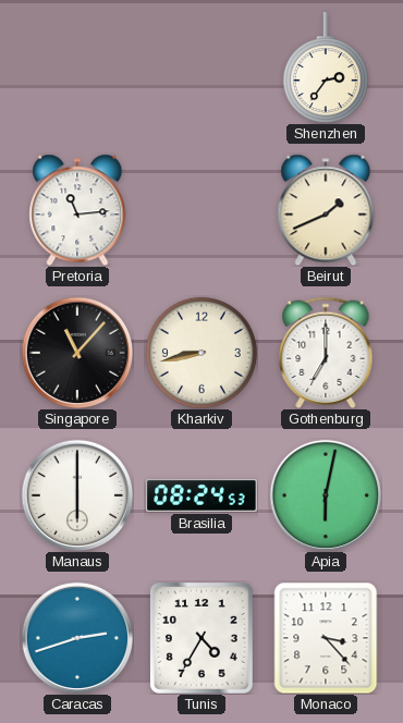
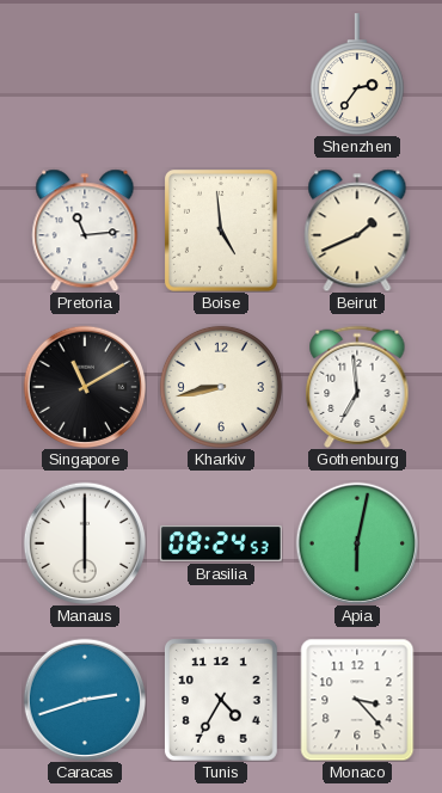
Boise: none -> 4:59 (222, 232)
Singapore: 11:07 -> 11:10 (85, 387)
Gothenburg: 7:00 -> 6:59 (357, 387)
